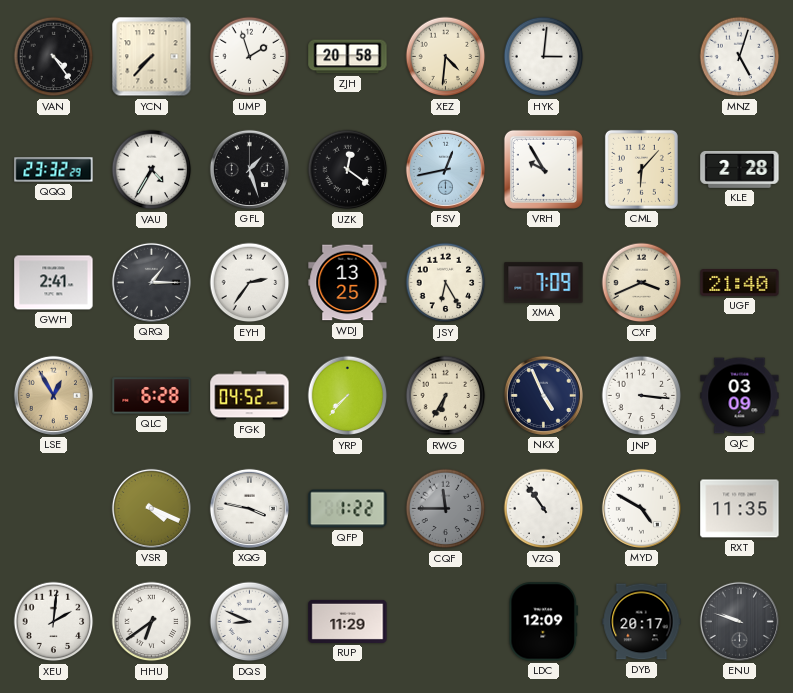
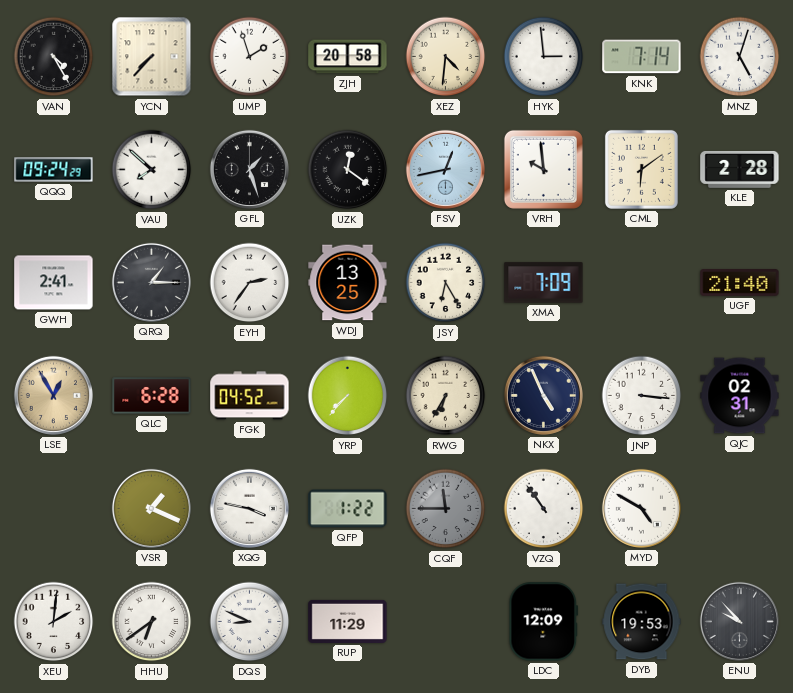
VAN: 4:24 -> 4:25 (54, 57)
HYK: 3:01 -> 2:59 (544, 57)
KNK: none -> 7:14 (642, 57)
QQQ: 23:32 -> 09:24 (54, 170)
VAU: 4:35 -> 7:52 (152, 170)
VRH: 9:55 -> 9:59 (543, 169)
CML: 6:07 -> 6:09 (641, 169)
CXF: 3:41 -> none (642, 283)
QJC: 03:09 -> 02:31 (740, 396)
VSR: 4:19 -> 1:19 (151, 508)
RXT: 11:35 -> none (740, 509)
DYB: 20:17 -> 19:53 (642, 622)
ENU: 9:48 -> 9:53 (739, 621)
